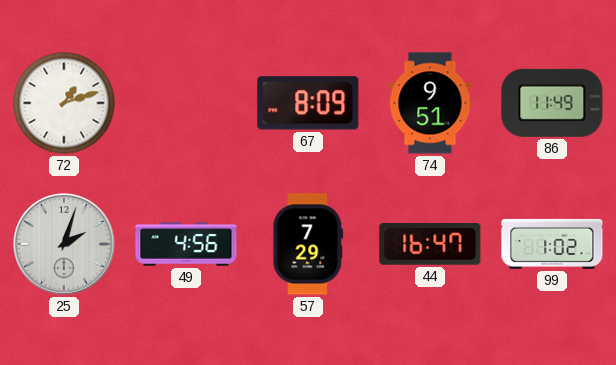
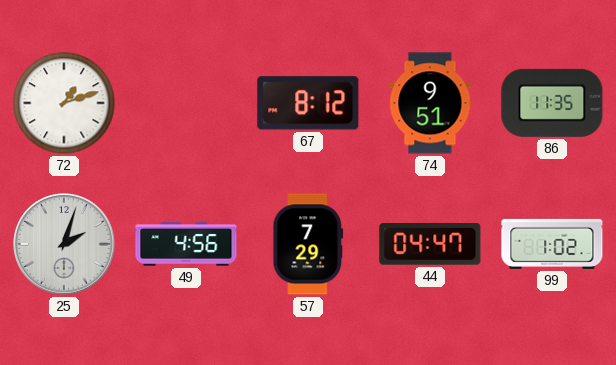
67: 8:09 -> 8:12 (308, 103)
86: 11:49 -> 11:35 (552, 103)
44: 16:47 -> 04:47 (430, 245)
